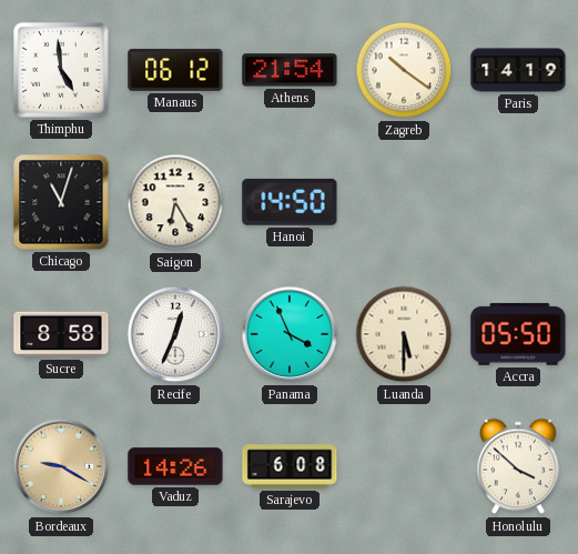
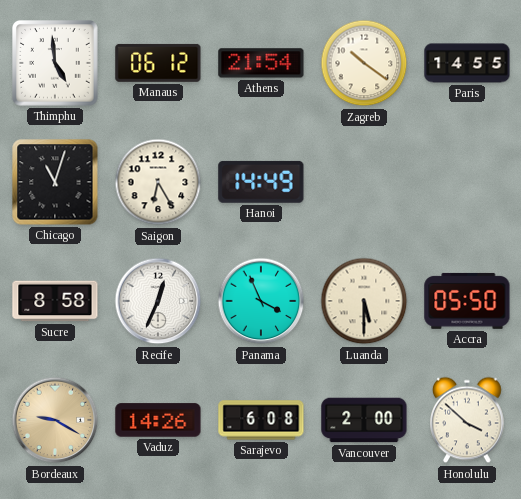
Paris: 14:19 -> 14:55 (467, 63)
Hanoi: 14:50 -> 14:49 (261, 182)
Vancouver: none -> 2:00 (364, 420)
